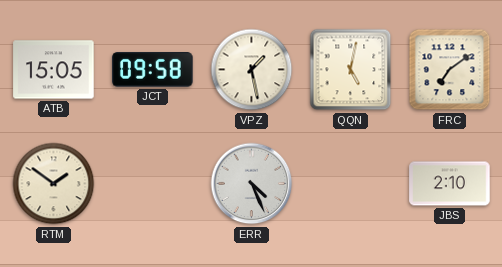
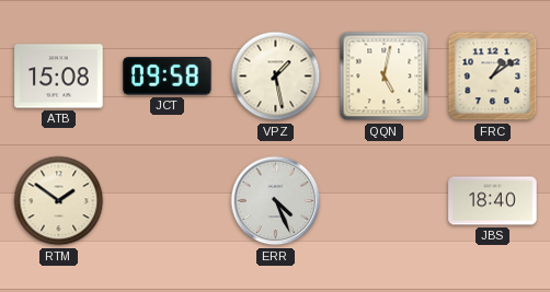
ATB: 15:05 -> 15:08 (59, 77)
FRC: 7:09 -> 1:09 (493, 77)
JBS: 2:10 -> 18:40 (493, 201)
